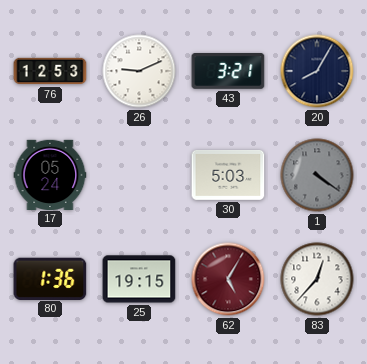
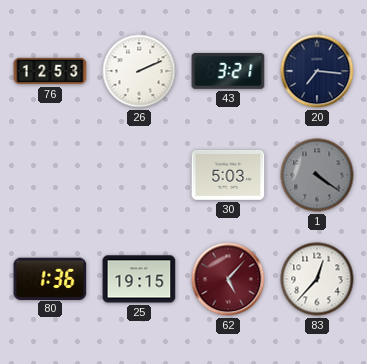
26: 9:11 -> 2:11 (139, 71)
20: 8:05 -> 7:16 (317, 71)
17: 05:24 -> none (50, 174)
62: 5:05 -> 5:07 (228, 279)
